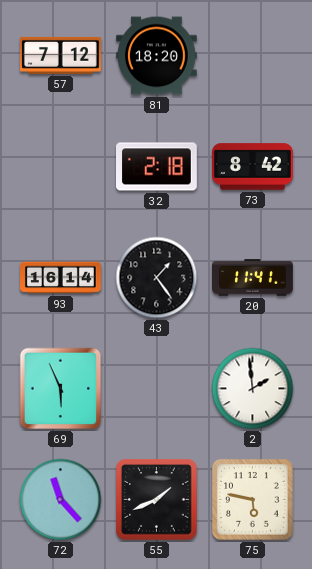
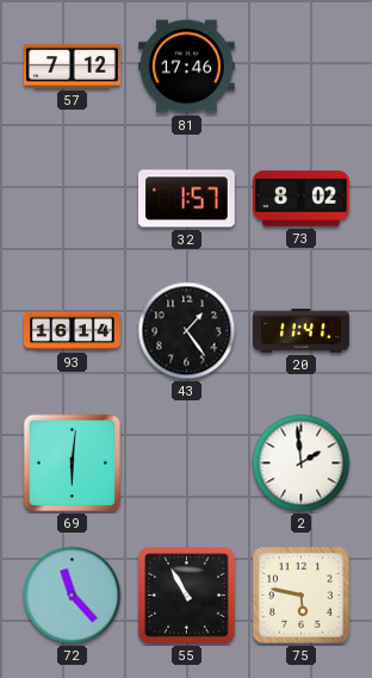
81: 18:20 -> 17:46 (187, 67)
32: 2:18 -> 1:57 (187, 199)
73: 8:42 -> 8:02 (302, 199)
69: 5:56 -> 6:01 (73, 464)
55: 1:41 -> 10:55 (187, 596)
